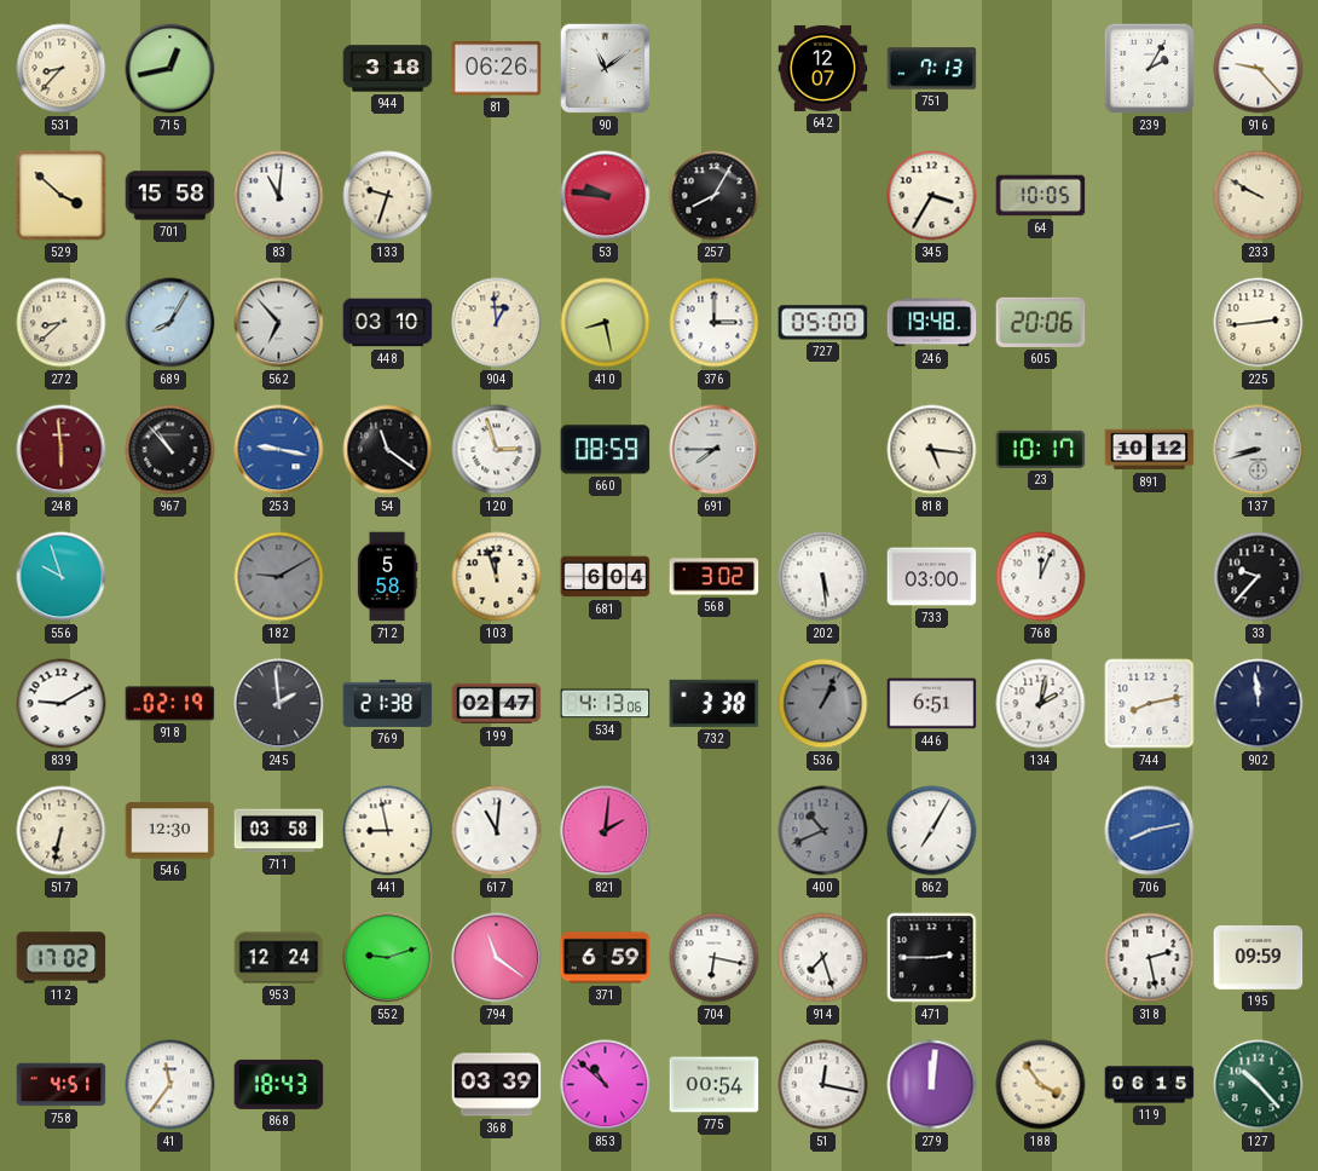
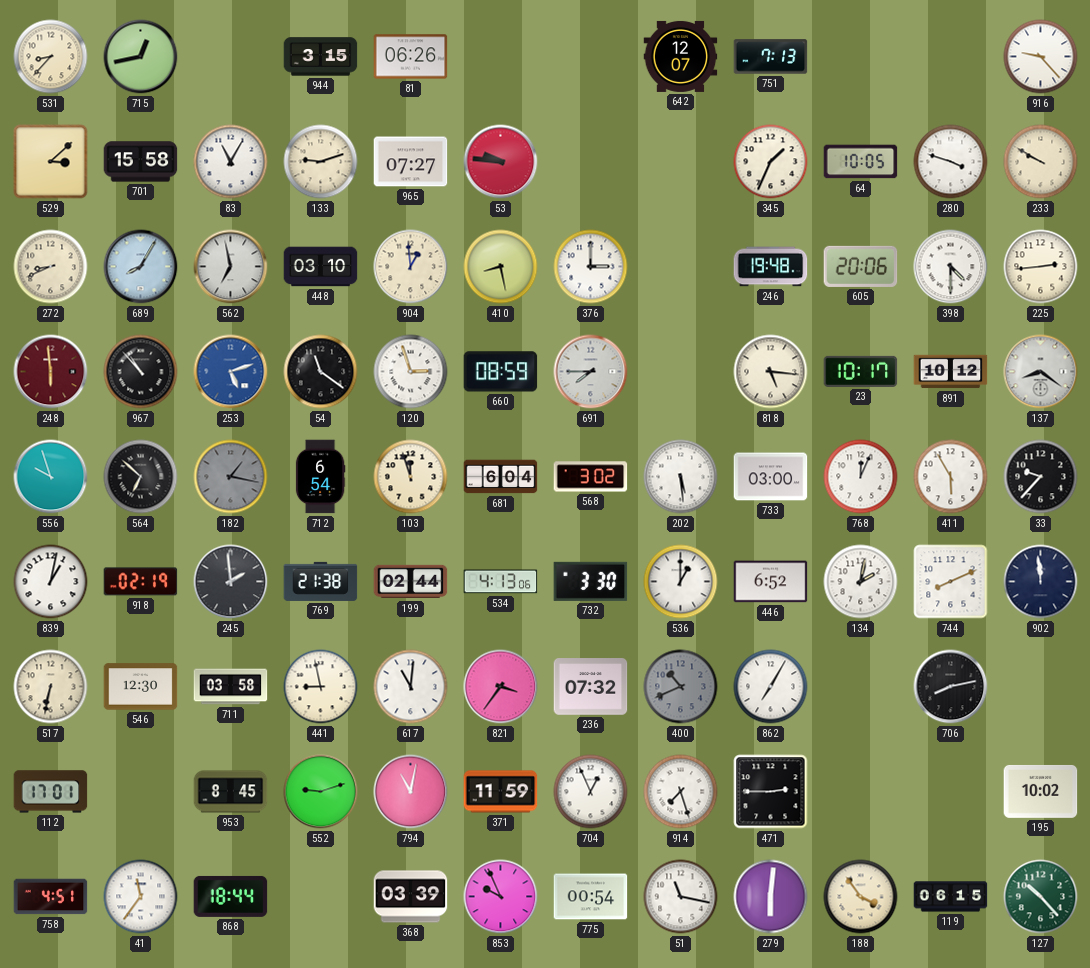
944: 3:18 -> 3:15 (321, 57)
90: 11:09 -> none (606, 69)
239: 2:05 -> none (1150, 69)
529: 3:52 -> 3:08 (51, 162)
83: 11:01 -> 11:05 (231, 162)
133: 9:33 -> 9:12 (321, 162)
965: none -> 07:27 (411, 162)
257: 8:05 -> none (715, 196)
345: 3:35 -> 1:34 (771, 162)
280: none -> 3:48 (951, 162)
272: 8:38 -> 8:41 (51, 267)
562: 6:53 -> 6:58 (231, 267)
727: 05:00 -> none (823, 323)
398: none -> 4:30 (951, 267)
253: 9:17 -> 5:12 (231, 372)
137: 8:42 -> 8:21 (1041, 372)
564: none -> 6:52 (141, 477)
182: 9:10 -> 1:17 (231, 477)
712: 5:58 -> 6:54 (320, 477)
411: none -> 5:55 (951, 477)
839: 9:10 -> 1:02 (51, 582)
199: 02:47 -> 02:44 (411, 582)
732: 3:38 -> 3:30 (591, 581)
536: 1:04 -> 1:00 (681, 582)
536 dial: grey -> white (681, 582)
446: 6:51 -> 6:52 (771, 582)
744: 8:13 -> 8:11 (951, 582)
821: 2:01 -> 3:36 (501, 687)
236: none -> 07:32 (591, 687)
706 dial: blue -> black (951, 687)
112: 17:02 -> 17:01 (51, 792)
953: 12:24 -> 8:45 (231, 792)
794: 11:21 -> 11:02 (411, 792)
371: 6:59 -> 11:59 (501, 792)
704: 6:17 -> 12:56 (591, 792)
318: 2:28 -> none (1150, 958)
195: 09:59 -> 10:02 (1041, 791)
868: 18:43 -> 18:44 (231, 896)
853: 10:52 -> 9:56 (501, 897)
51: 12:17 -> 11:17 (681, 897)
279: 12:01 -> 6:01 (771, 897)
